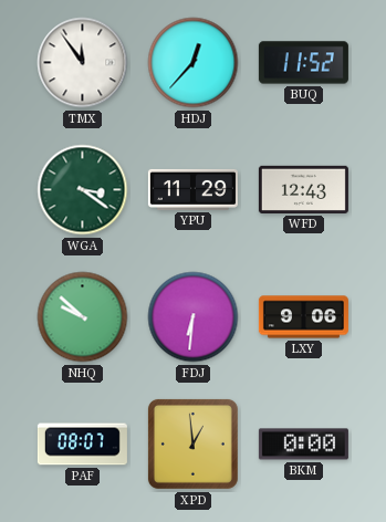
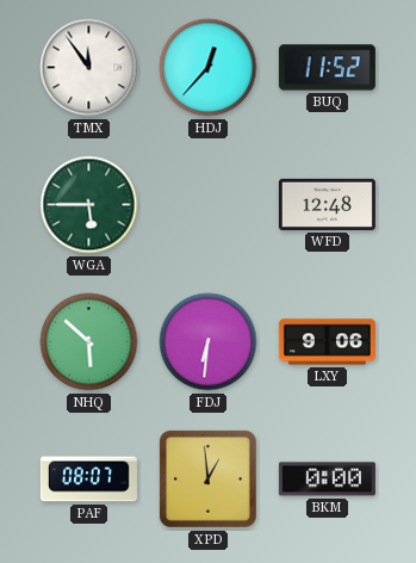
WGA: 3:21 -> 5:45 (89, 205)
YPU: 11:29 -> none (192, 189)
WFD: 12:43 -> 12:48 (327, 204)
NHQ: 9:52 -> 5:52 (89, 342)
